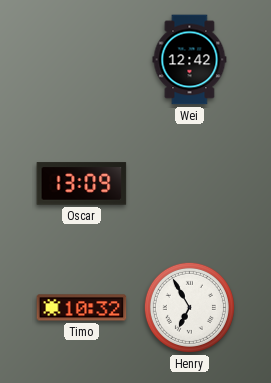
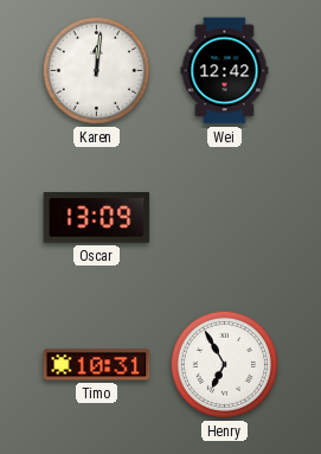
Karen: none -> 12:01 (96, 70)
Timo: 10:32 -> 10:31 (97, 365)
